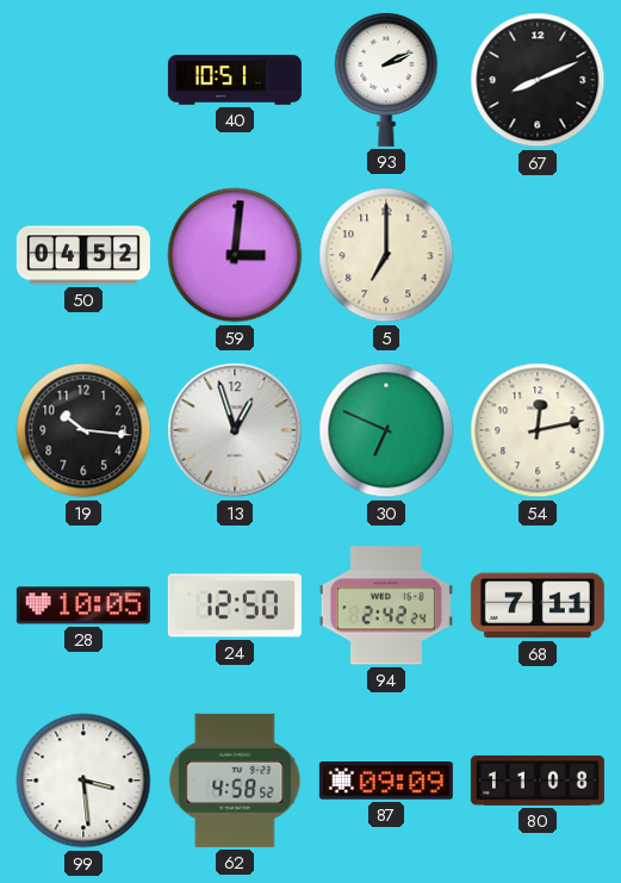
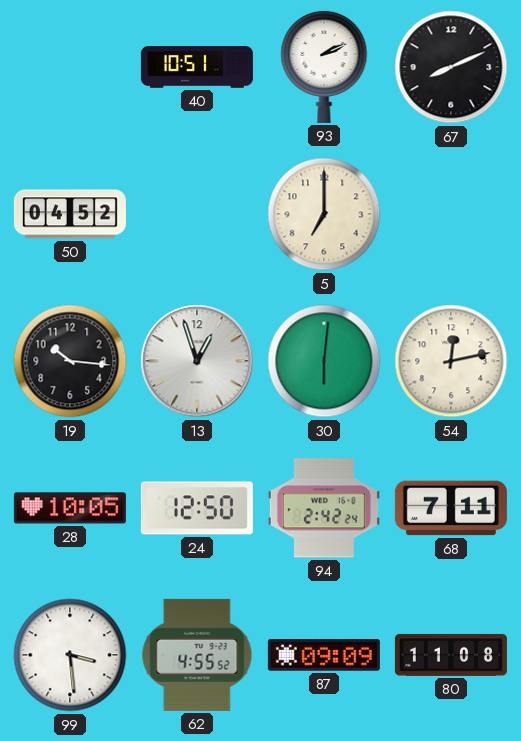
59: 3:01 -> none (235, 255)
30: 6:49 -> 6:01 (324, 361)
62: 4:58 -> 4:55 (197, 655)
